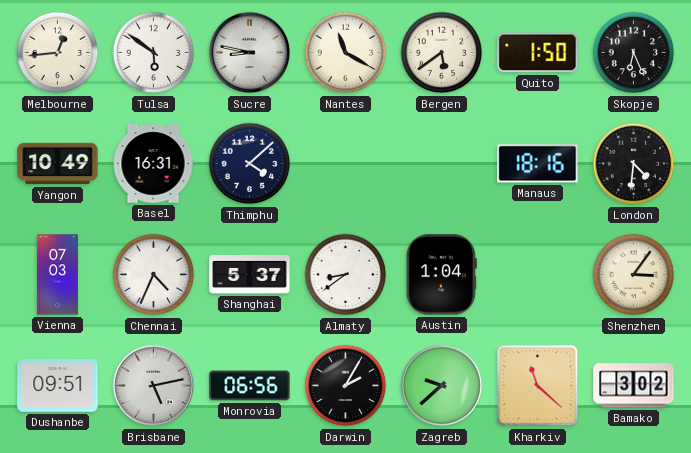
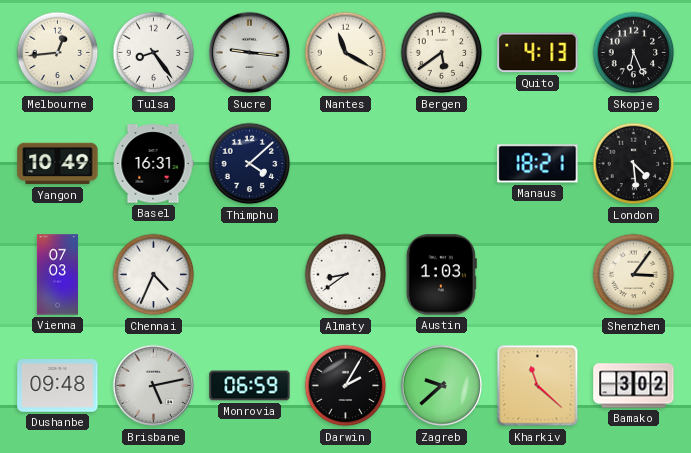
Tulsa: 5:51 -> 8:24 (154, 53)
Sucre: 8:47 -> 9:16 (250, 53)
Quito: 1:50 -> 4:13 (538, 53)
Manaus: 18:16 -> 18:21 (538, 164)
London: 4:31 -> 4:29 (634, 164)
Shanghai: 5:37 -> none (250, 274)
Austin: 1:04 -> 1:03 (441, 275)
Dushanbe: 09:51 -> 09:48 (58, 386)
Monrovia: 06:56 -> 06:59 (250, 386)
